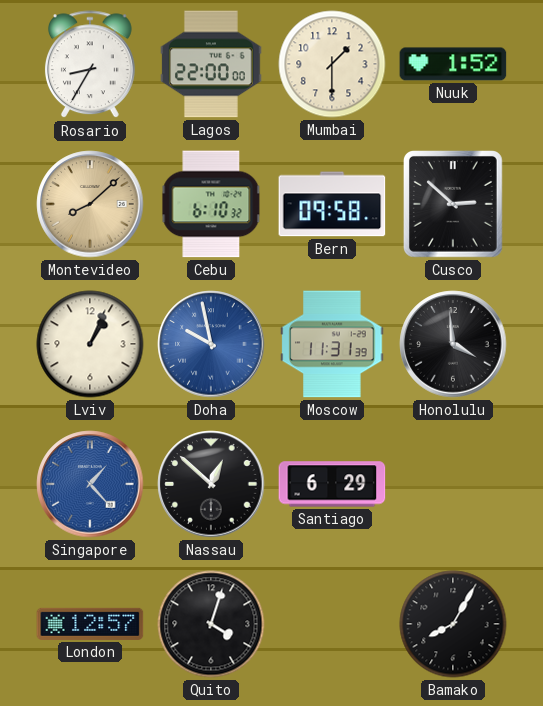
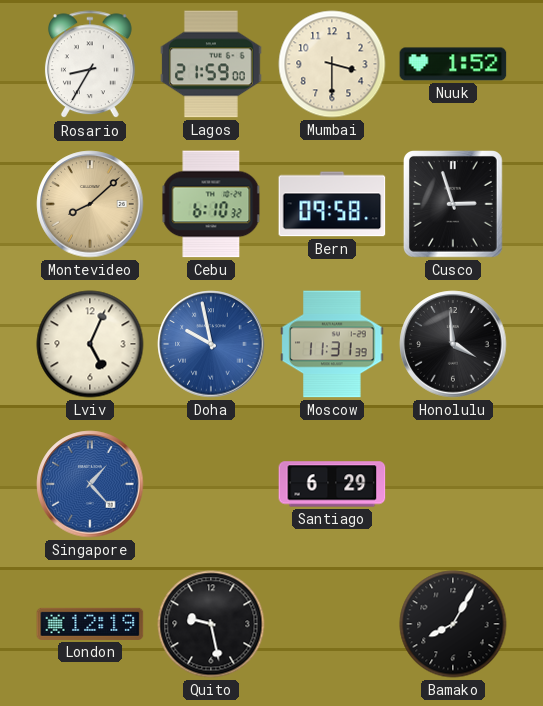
Lagos: 22:00 -> 21:59 (211, 64)
Mumbai: 1:30 -> 3:30 (332, 64)
Cusco: 2:52 -> 2:57 (454, 205)
Lviv: 1:04 -> 5:04 (90, 344)
Nassau: 12:52 -> none (211, 484)
London: 12:57 -> 12:19 (90, 624)
Quito: 4:03 -> 9:28 (211, 624)
